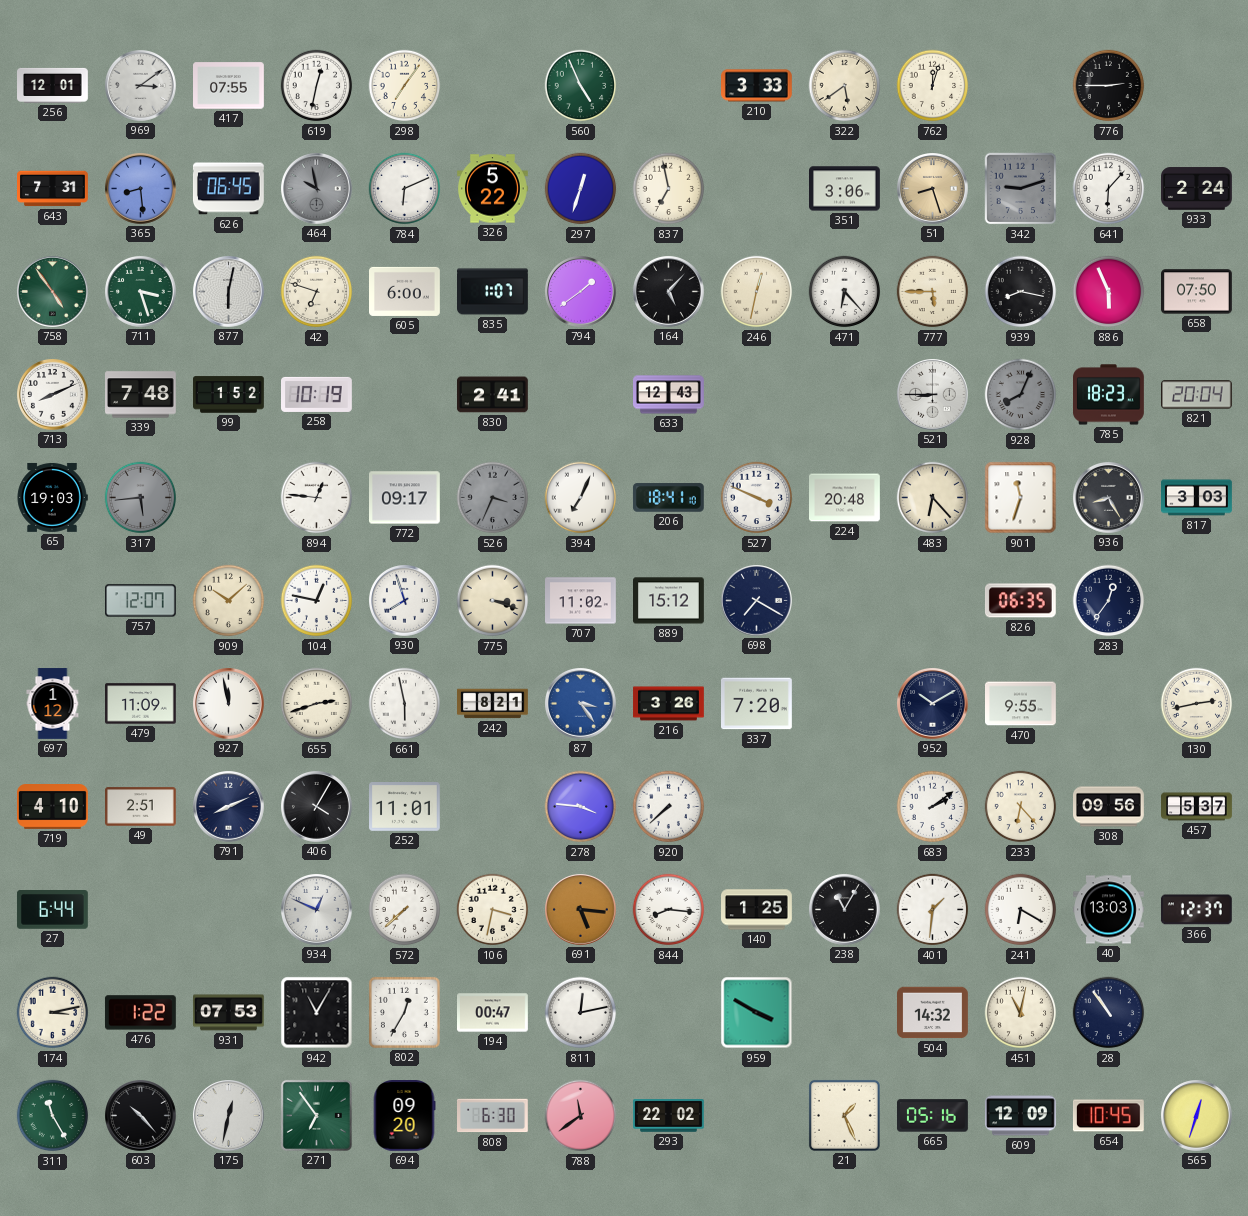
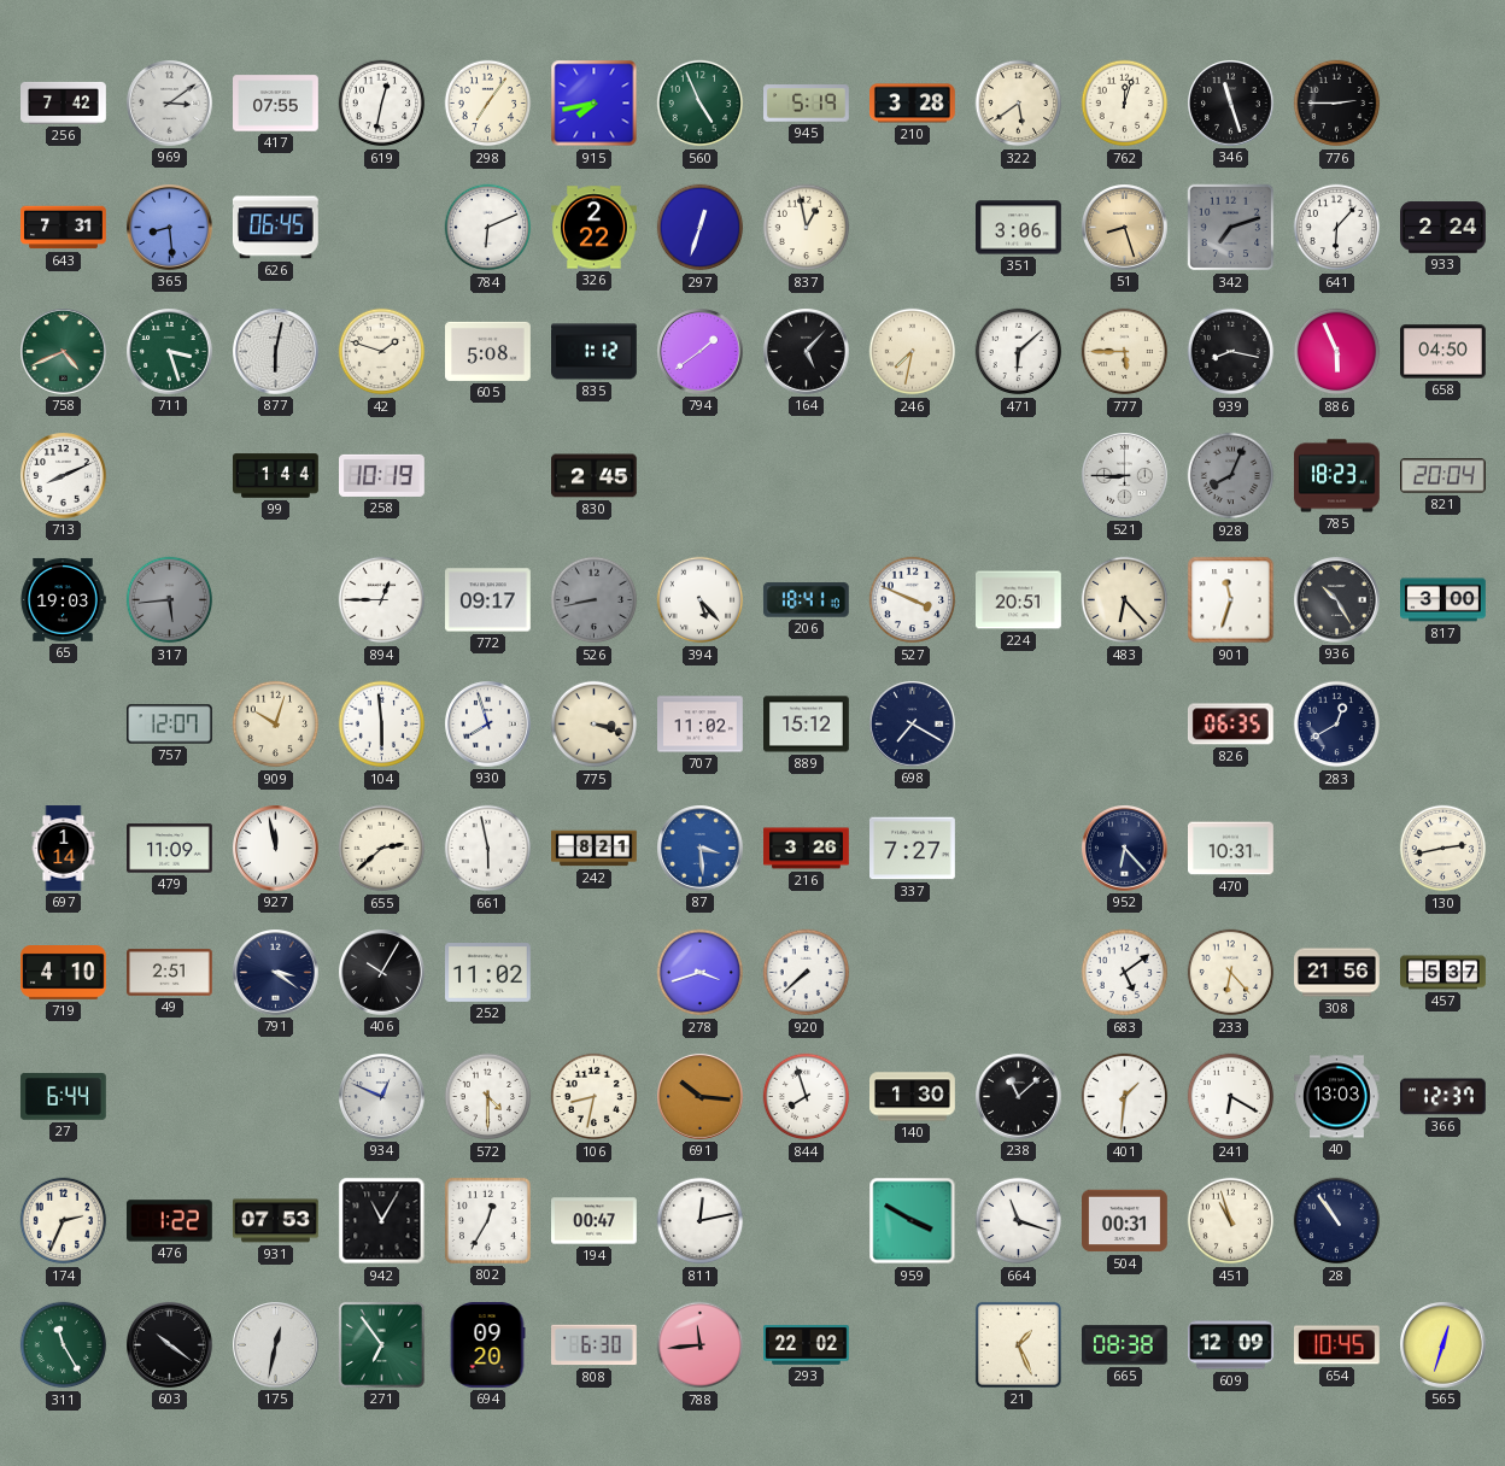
256: 12:01 -> 7:42 (64, 102)
915: none -> 7:43 (595, 104)
945: none -> 5:19 (807, 104)
210: 3:33 -> 3:28 (913, 104)
346: none -> 11:27 (1231, 104)
464: 9:58 -> none (317, 189)
326: 5:22 -> 2:22 (595, 228)
837: 6:58 -> 12:58 (807, 228)
342: 9:12 -> 7:12 (1231, 228)
758: 4:54 -> 4:41 (64, 352)
42: 6:48 -> 1:48 (382, 352)
605: 6:00 -> 5:08 (488, 351)
835: 1:07 -> 1:12 (595, 352)
246: 12:32 -> 7:32 (913, 352)
471: 6:23 -> 6:08 (1019, 352)
658: 07:50 -> 04:50 (1443, 352)
339: 7:48 -> none (141, 395)
99: 1:52 -> 1:44 (276, 476)
830: 2:41 -> 2:45 (595, 476)
633: 12:43 -> none (669, 395)
894: 12:46 -> 12:45 (382, 600)
526: 3:34 -> 8:43 (595, 600)
394: 7:04 -> 5:23 (701, 600)
224: 20:48 -> 20:51 (1019, 600)
936: 8:25 -> 10:25 (1337, 600)
817: 3:03 -> 3:00 (1443, 600)
909: 10:08 -> 10:03 (276, 725)
104: 12:47 -> 5:59 (382, 725)
283: 12:36 -> 12:40 (1337, 725)
697: 1:12 -> 1:14 (64, 849)
655: 2:42 -> 2:38 (382, 849)
87: 3:24 -> 3:29 (701, 849)
337: 7:20 -> 7:27 (913, 849)
952: 10:10 -> 6:23 (1125, 849)
470: 9:55 -> 10:31 (1231, 849)
791: 8:11 -> 3:21 (276, 973)
406: 4:05 -> 10:05 (382, 973)
252: 11:01 -> 11:02 (488, 973)
278: 3:46 -> 3:42 (701, 973)
683: 2:09 -> 5:09 (1125, 973)
308: 09:56 -> 21:56 (1337, 973)
572: 7:38 -> 4:30 (488, 1097)
106: 3:32 -> 8:32 (595, 1097)
691: 5:16 -> 10:16 (701, 1097)
844: 8:16 -> 7:57 (807, 1097)
140: 1:25 -> 1:30 (913, 1097)
238: 11:05 -> 11:08 (1019, 1097)
174: 3:13 -> 2:34 (64, 1221)
664: none -> 11:18 (1019, 1221)
504: 14:32 -> 00:31 (1125, 1221)
451: 11:02 -> 10:57 (1231, 1221)
603: 10:23 -> 10:21 (170, 1345)
788: 11:39 -> 11:44 (701, 1345)
665: 05:16 -> 08:38 (1125, 1345)
